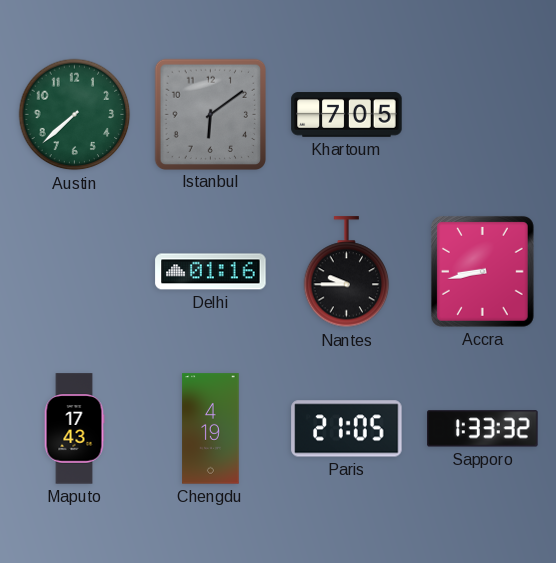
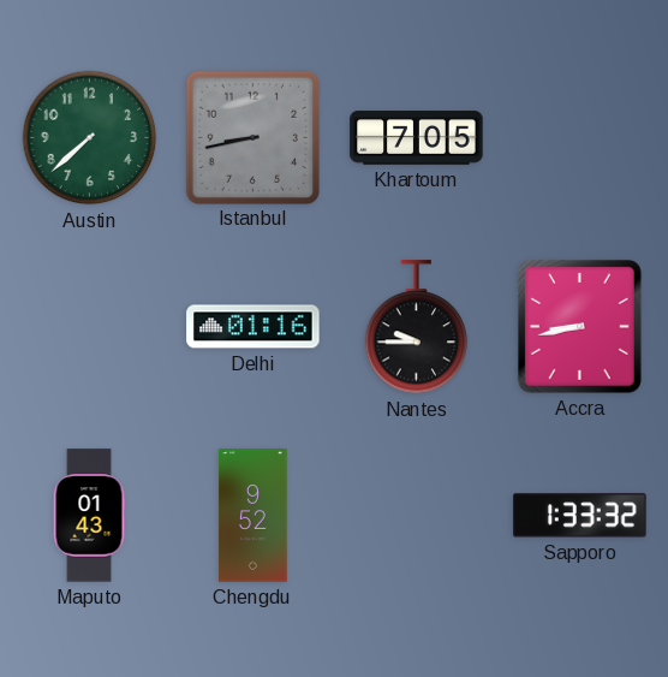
Istanbul: 6:09 -> 8:43 (252, 137)
Maputo: 17:43 -> 01:43 (89, 516)
Chengdu: 4:19 -> 9:52 (254, 516)
Paris: 21:05 -> none (347, 429)
